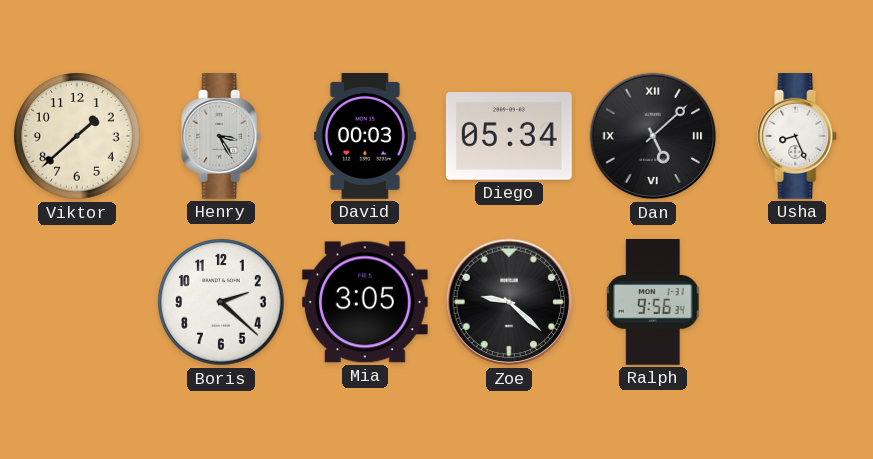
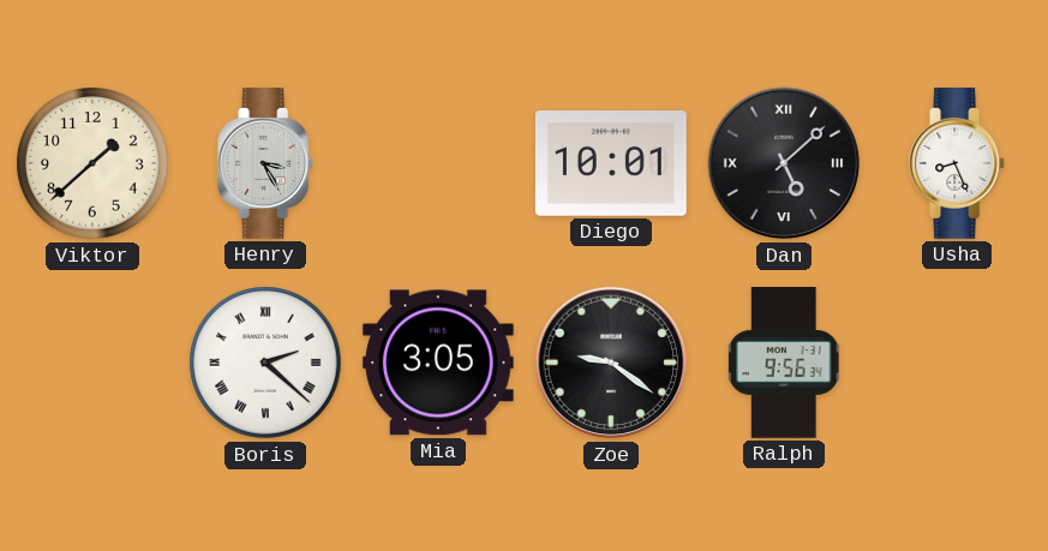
David: 00:03 -> none (365, 137)
Diego: 05:34 -> 10:01 (611, 164)
Boris numerals: Arabic -> Roman (265, 363)
Zoe: 9:22 -> 9:21 (611, 363)
